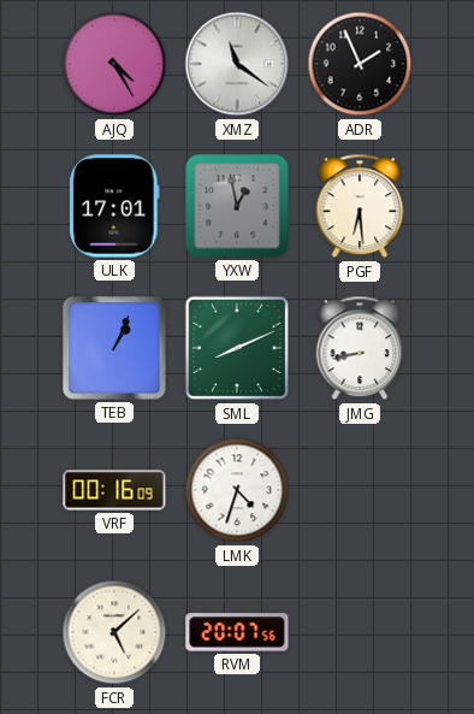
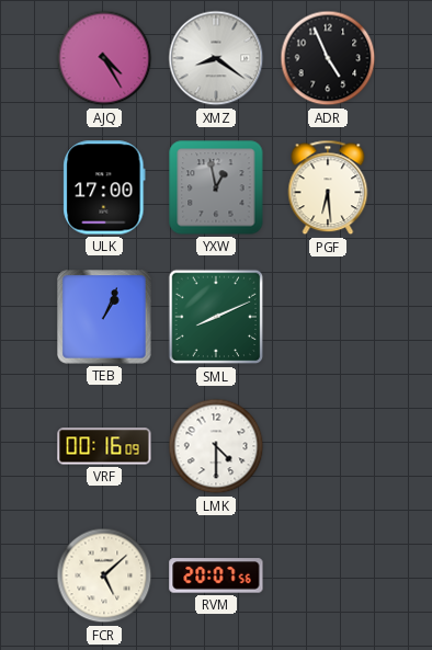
XMZ: 11:21 -> 8:21 (216, 58)
ADR: 1:56 -> 4:56 (328, 58)
ULK: 17:01 -> 17:00 (104, 187)
JMG: 8:43 -> none (360, 348)
LMK: 4:33 -> 4:30 (216, 446)
